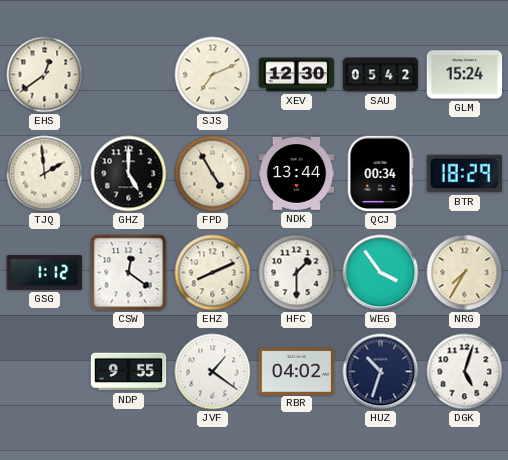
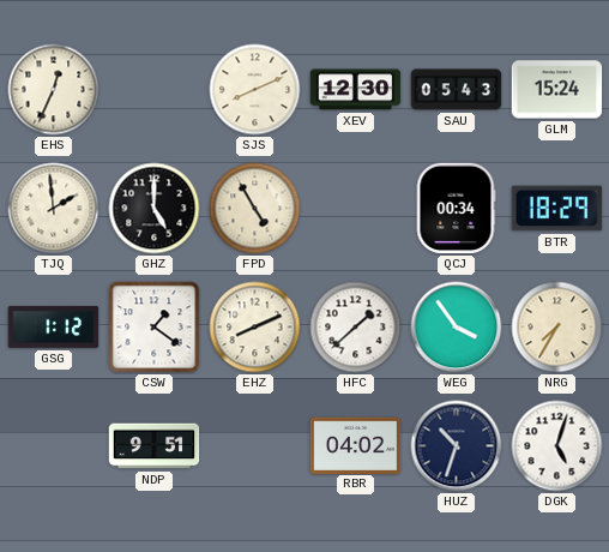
EHS: 12:39 -> 12:34 (54, 90)
SJS: 7:11 -> 8:11 (255, 90)
SAU: 05:42 -> 05:43 (457, 90)
NDK: 13:44 -> none (297, 174)
CSW: 12:21 -> 1:21 (155, 328)
HFC: 1:30 -> 1:38 (356, 328)
NDP: 9:55 -> 9:51 (155, 446)
JVF: 1:21 -> none (213, 372)
